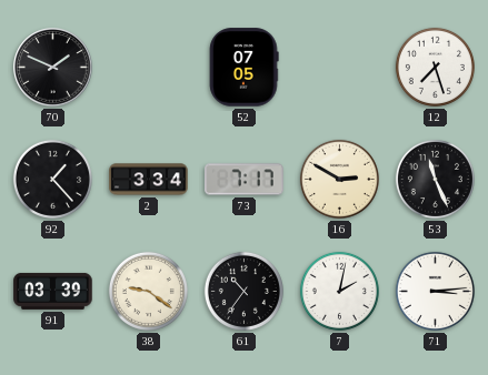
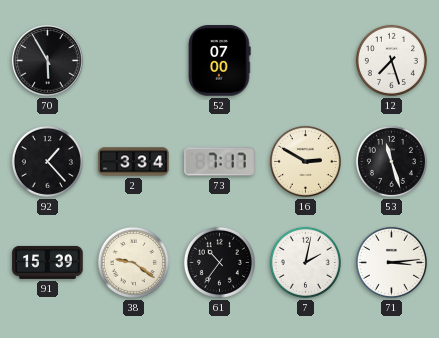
70: 1:49 -> 5:55 (48, 61)
52: 07:05 -> 07:00 (219, 61)
53: 11:26 -> 11:27 (391, 161)
91: 03:39 -> 15:39 (48, 262)
